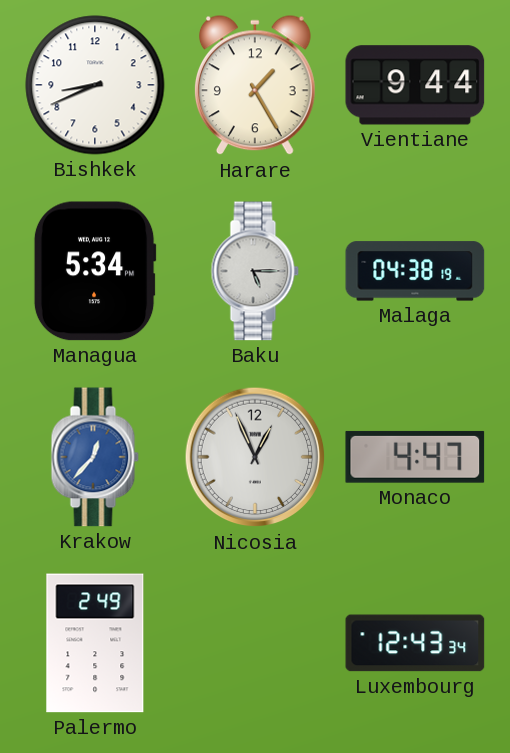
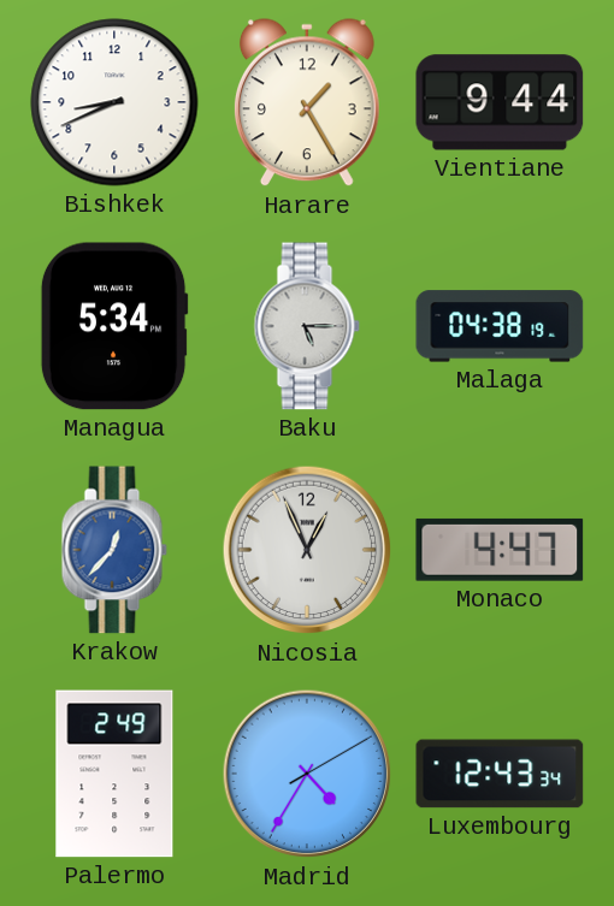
Madrid: none -> 4:35 (307, 774)
